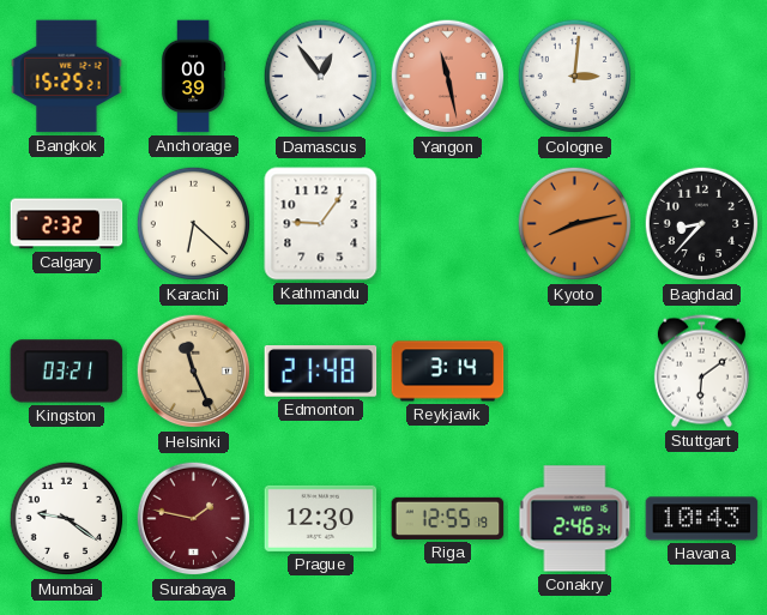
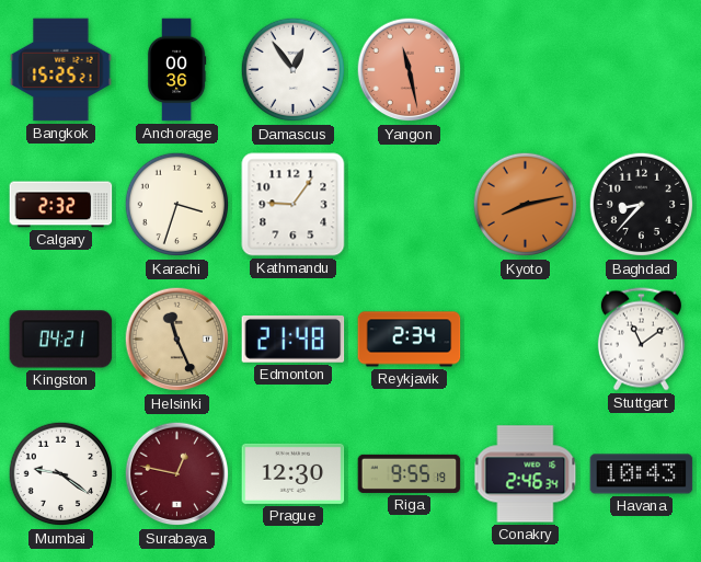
Anchorage: 00:39 -> 00:36 (176, 70)
Cologne: 3:01 -> none (575, 77)
Karachi: 6:22 -> 3:33 (177, 205)
Kingston: 03:21 -> 04:21 (61, 340)
Reykjavik: 3:14 -> 2:34 (410, 340)
Stuttgart: 6:09 -> 11:09 (641, 340)
Surabaya: 1:47 -> 12:47 (177, 474)
Riga: 12:55 -> 9:55 (410, 473)
